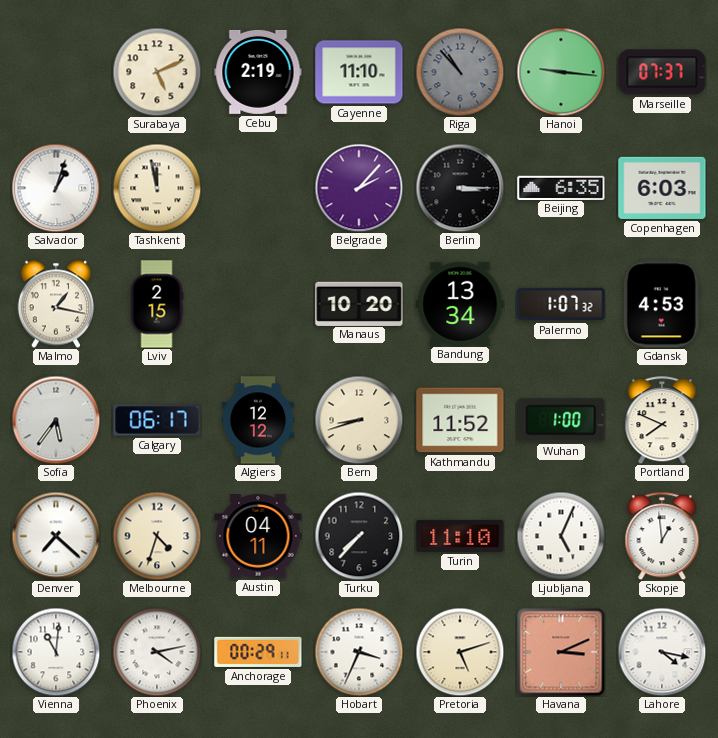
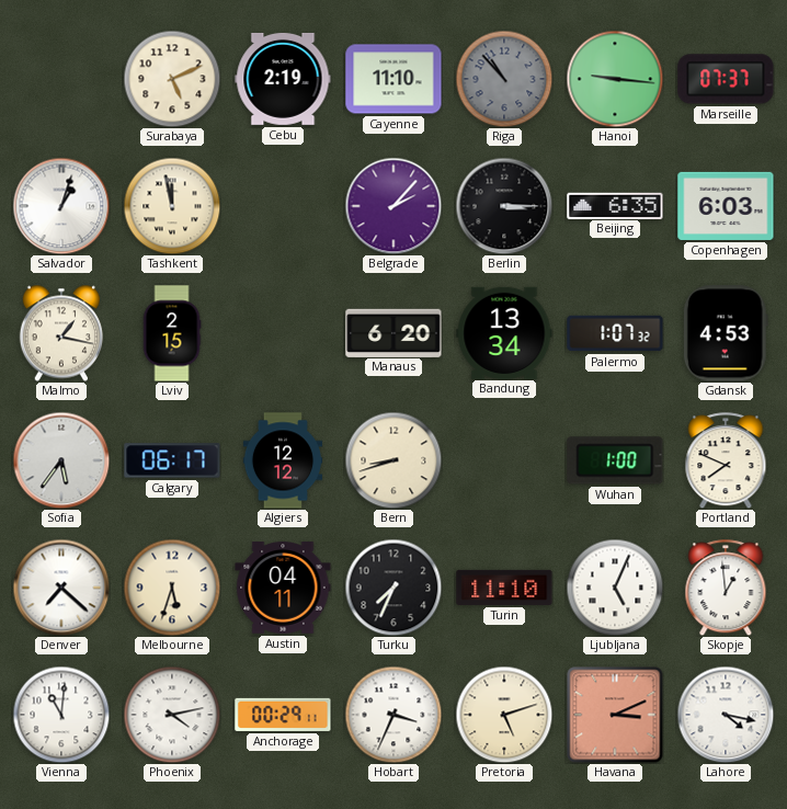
Manaus: 10:20 -> 6:20 (394, 332)
Kathmandu: 11:52 -> none (460, 420)
Melbourne: 4:33 -> 5:33 (172, 588)
Turku: 7:37 -> 7:34 (394, 588)
